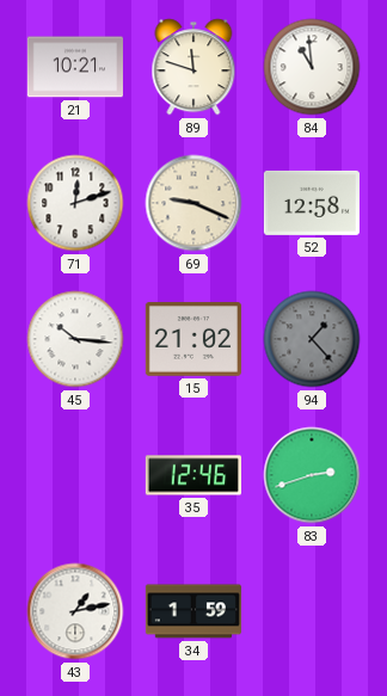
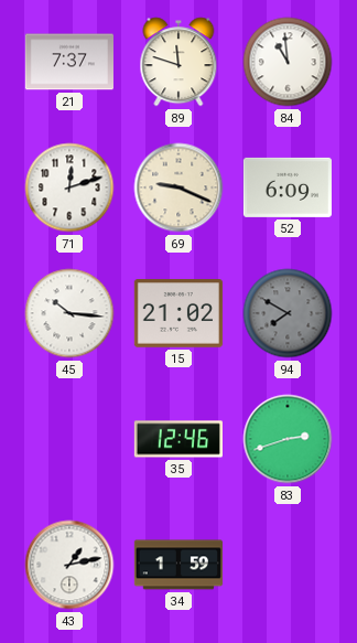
21: 10:21 -> 7:37 (69, 62)
52: 12:58 -> 6:09 (288, 187)
94: 1:23 -> 7:50 (288, 313)
